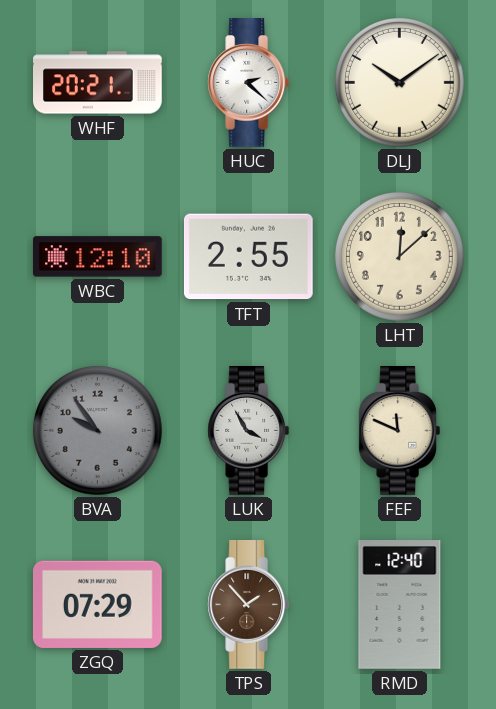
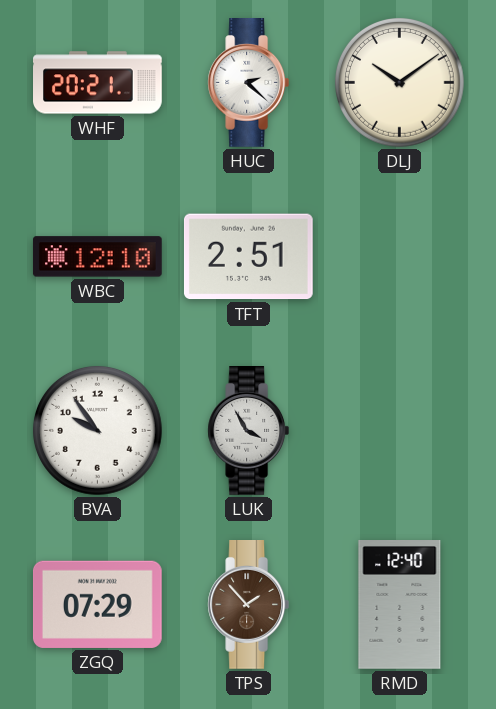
TFT: 2:55 -> 2:51 (248, 257)
LHT: 12:08 -> none (399, 256)
BVA dial: grey -> white (97, 430)
FEF: 11:49 -> none (400, 431)
